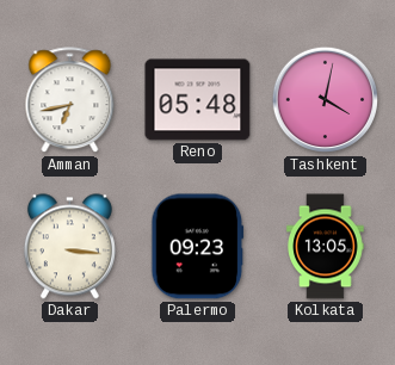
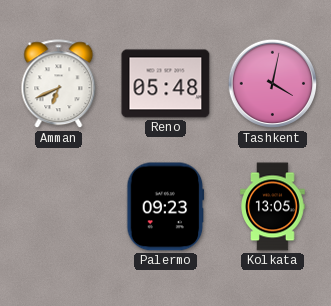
Amman: 6:43 -> 6:41 (59, 84)
Dakar: 3:16 -> none (69, 247)
